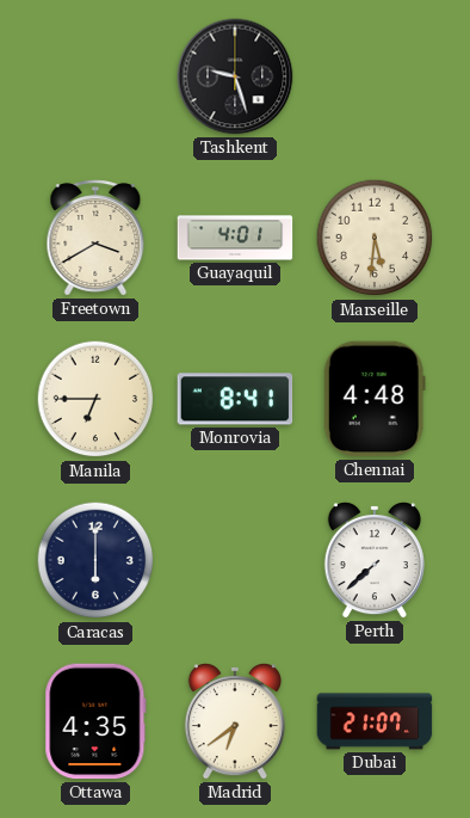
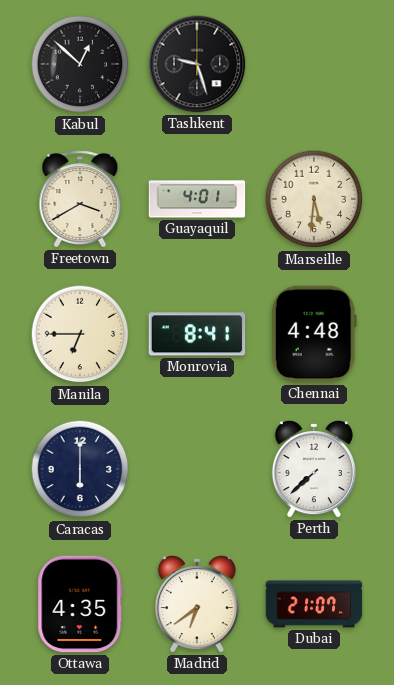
Kabul: none -> 12:52 (80, 64)
